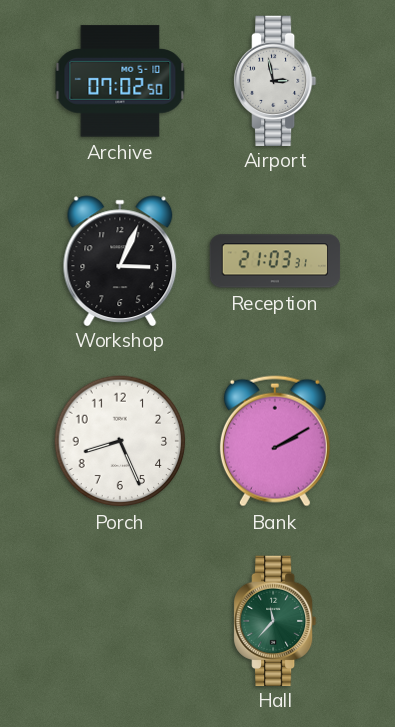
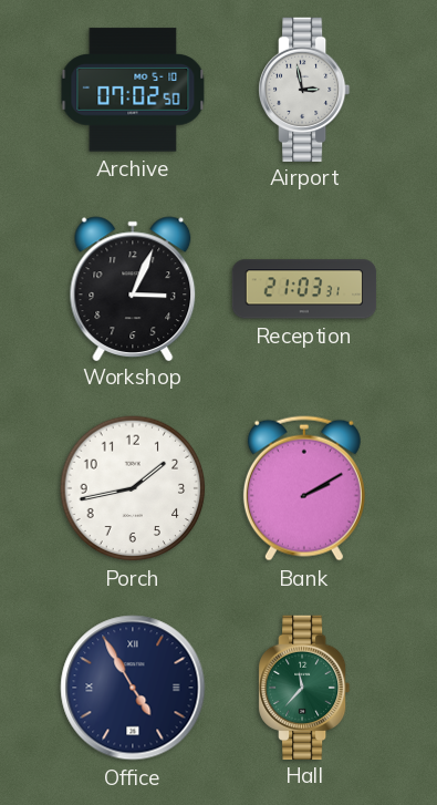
Porch: 8:26 -> 1:43 (133, 488)
Office: none -> 4:55 (133, 688)
